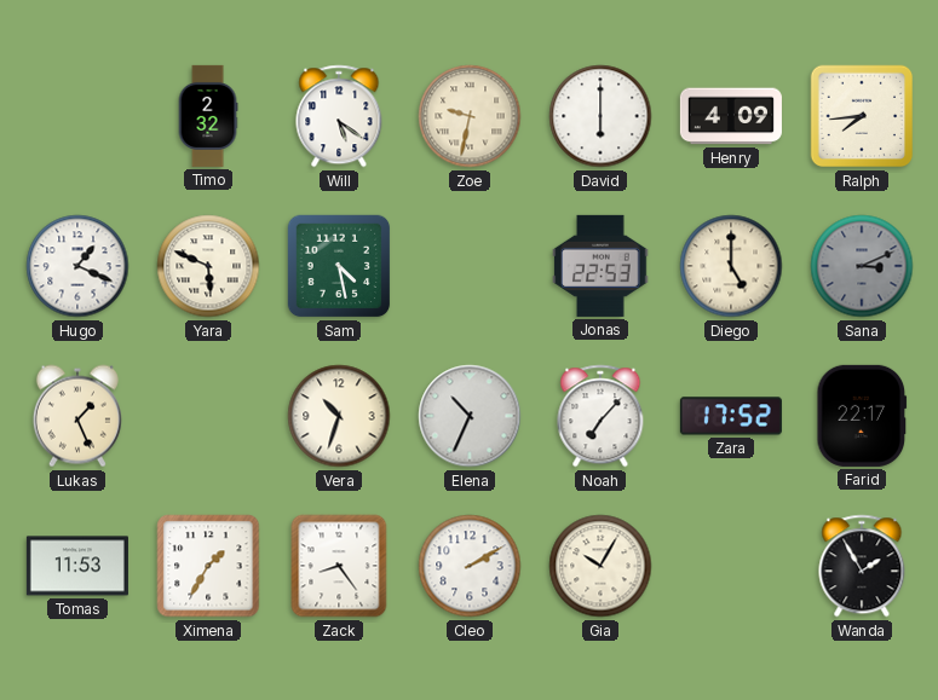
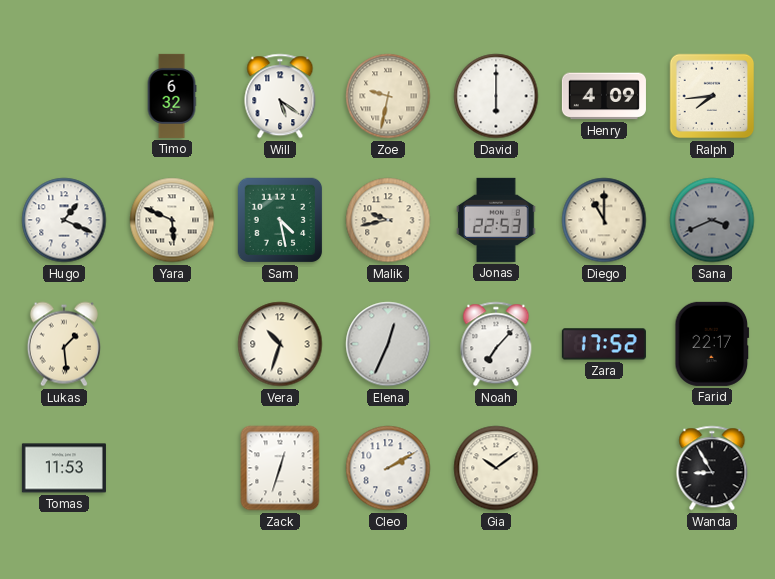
Timo: 2:32 -> 6:32 (172, 96)
Malik: none -> 9:43 (388, 220)
Diego: 5:00 -> 11:00 (604, 220)
Sana: 3:11 -> 3:41 (712, 220)
Lukas: 1:26 -> 1:29 (64, 344)
Elena: 10:34 -> 12:34 (388, 344)
Ximena: 1:35 -> none (208, 566)
Zack: 8:24 -> 12:33 (280, 468)
Gia: 10:05 -> 10:09 (496, 468)
Wanda: 1:55 -> 8:55 (712, 468)
